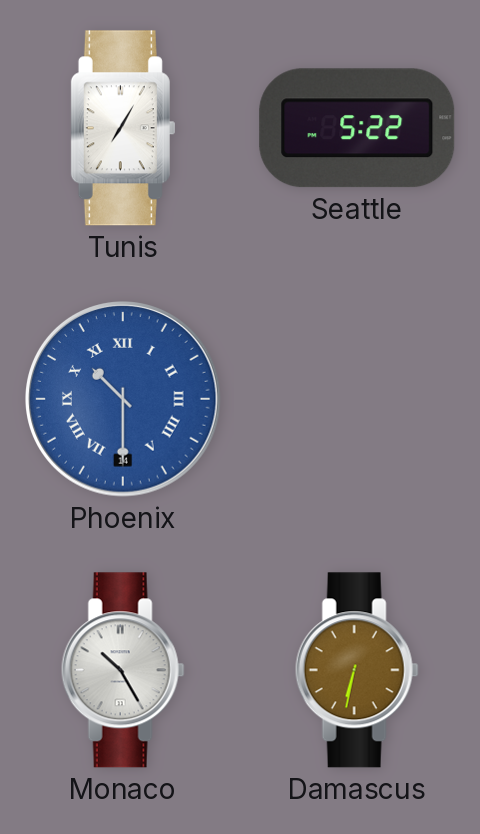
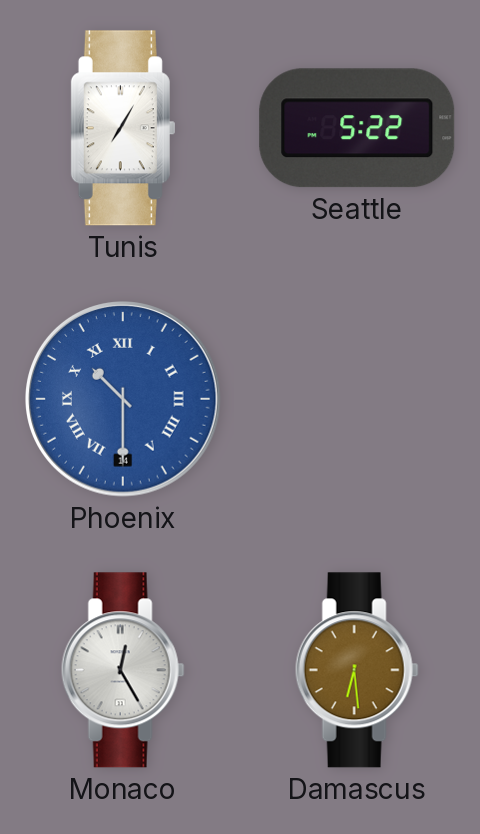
Monaco: 10:25 -> 12:25 (123, 670)
Damascus: 6:32 -> 6:29 (357, 670)
